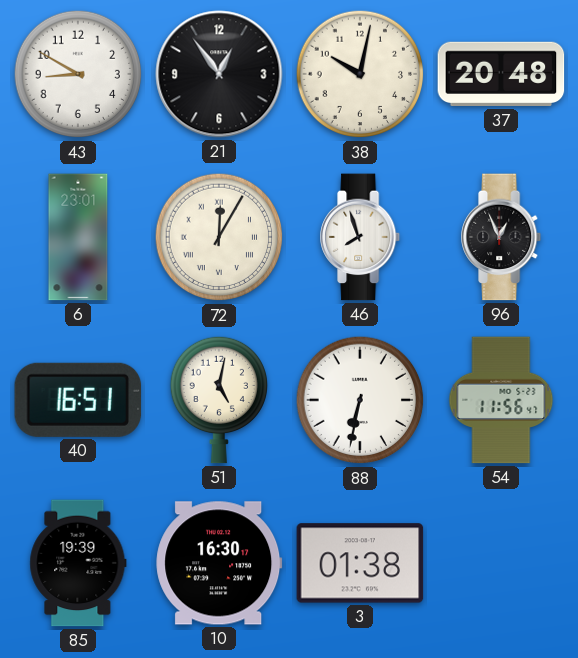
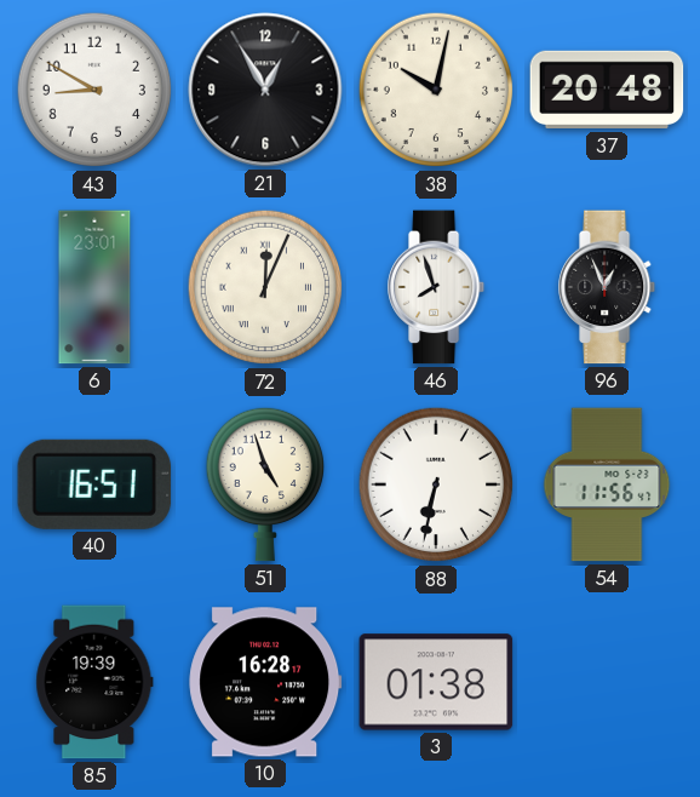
21: 12:54 -> 12:55 (265, 90)
72: 12:05 -> 12:04 (265, 287)
51: 5:02 -> 4:57 (264, 484)
10: 16:30 -> 16:28 (265, 682)
